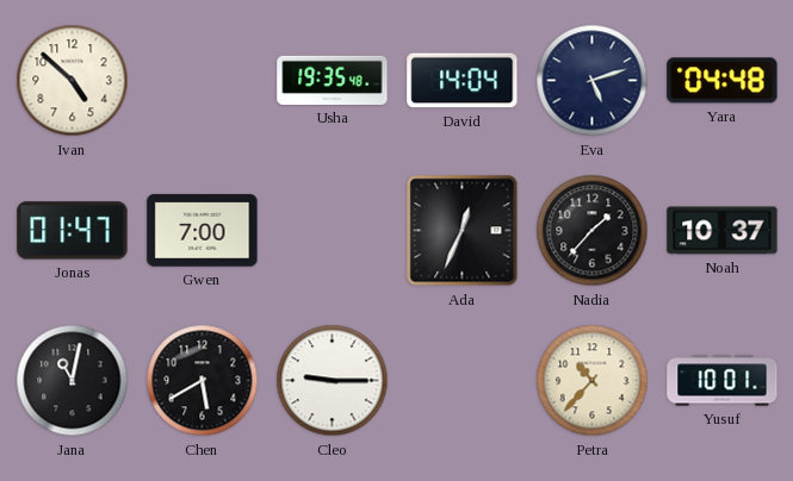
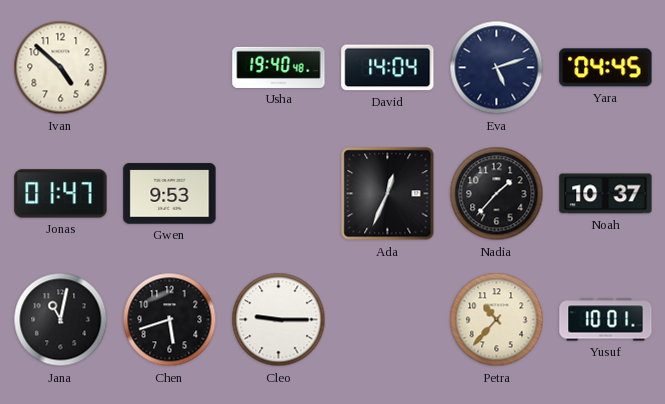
Usha: 19:35 -> 19:40 (279, 67)
Yara: 04:48 -> 04:45 (606, 68)
Gwen: 7:00 -> 9:53 (170, 194)
Chen: 5:40 -> 5:42 (170, 320)
